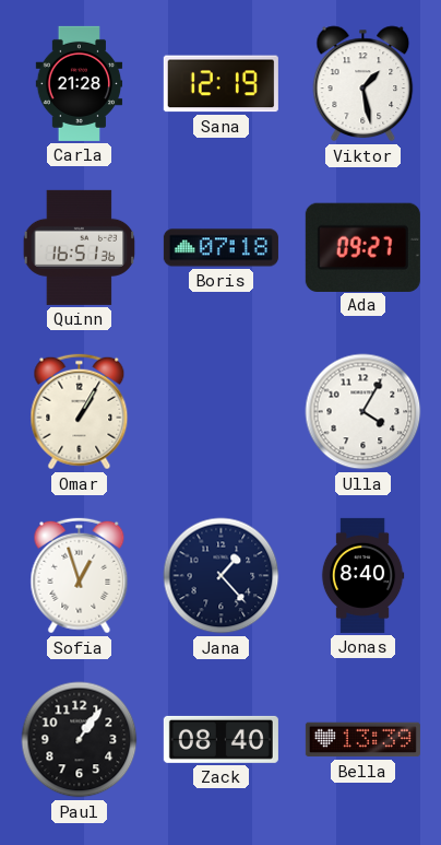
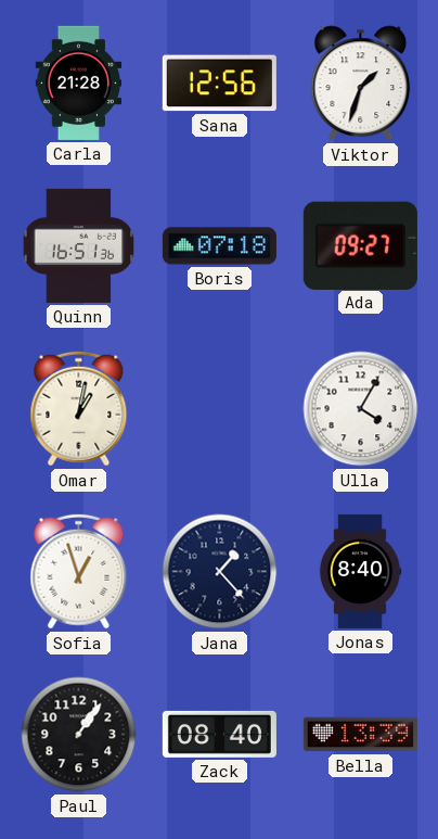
Sana: 12:19 -> 12:56 (219, 84)
Viktor: 1:28 -> 1:33 (361, 84)
Omar: 1:05 -> 1:02 (79, 409)
